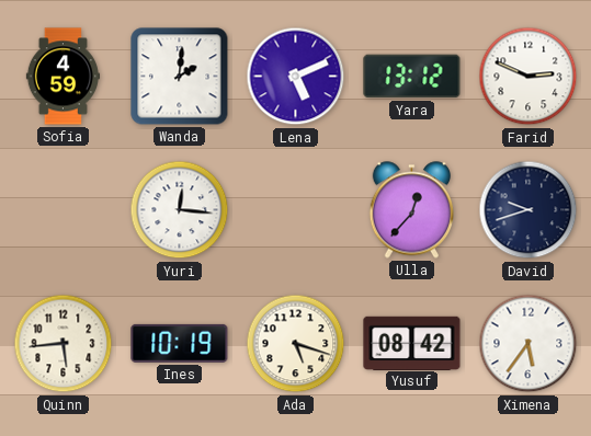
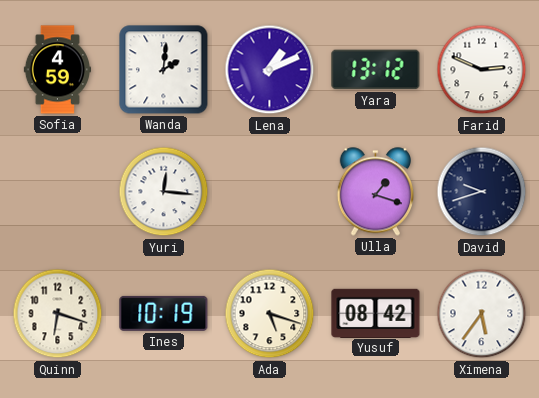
Lena: 5:11 -> 1:11 (270, 70)
Ulla: 12:37 -> 1:18 (375, 192)
Quinn: 5:44 -> 6:18 (58, 314)
